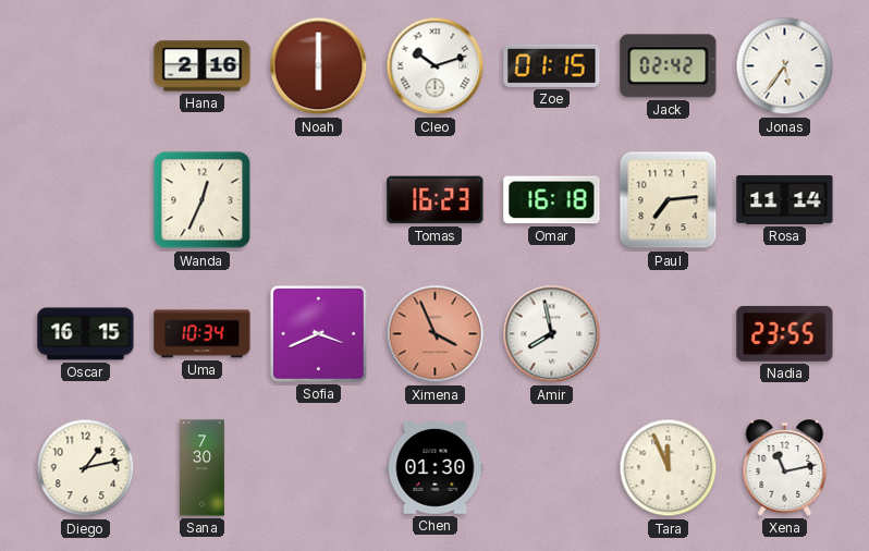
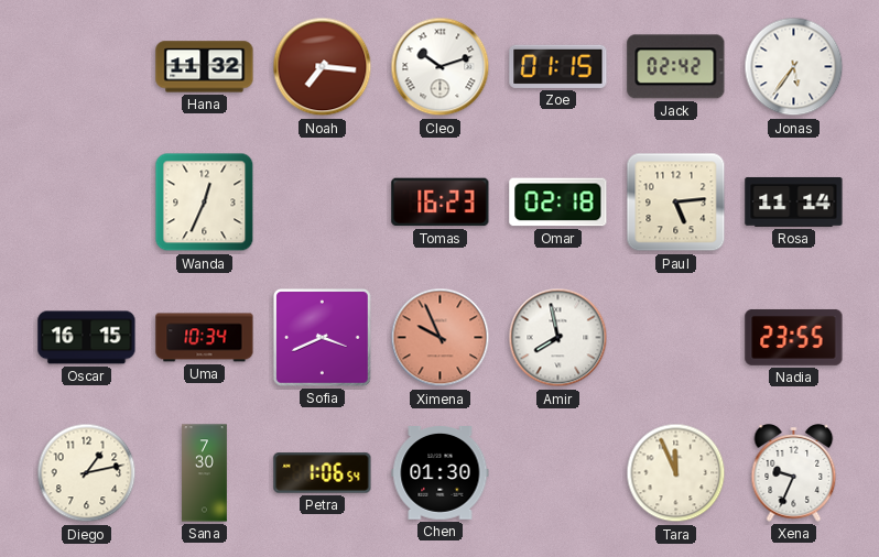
Hana: 2:16 -> 11:32 (205, 67)
Noah: 6:00 -> 7:16 (323, 67)
Omar: 16:18 -> 02:18 (558, 203)
Paul: 7:14 -> 5:14 (676, 203)
Ximena: 3:56 -> 9:56 (441, 338)
Petra: none -> 1:06 (323, 473)
Xena: 11:13 -> 9:34 (794, 473)
